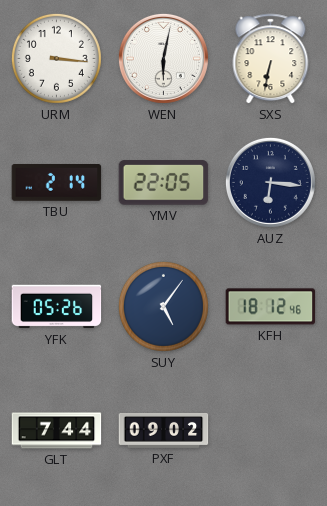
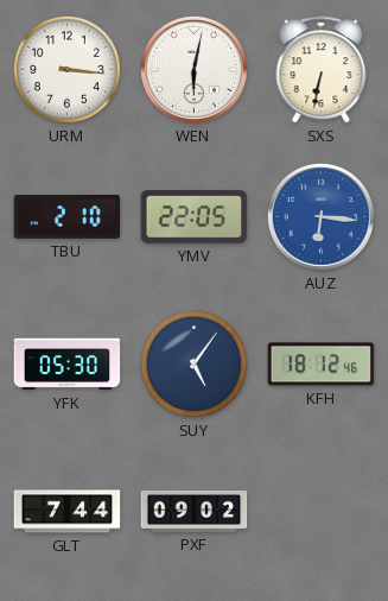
TBU: 2:14 -> 2:10 (68, 217)
AUZ dial: navy -> blue (320, 216)
YFK: 05:26 -> 05:30 (68, 365)
